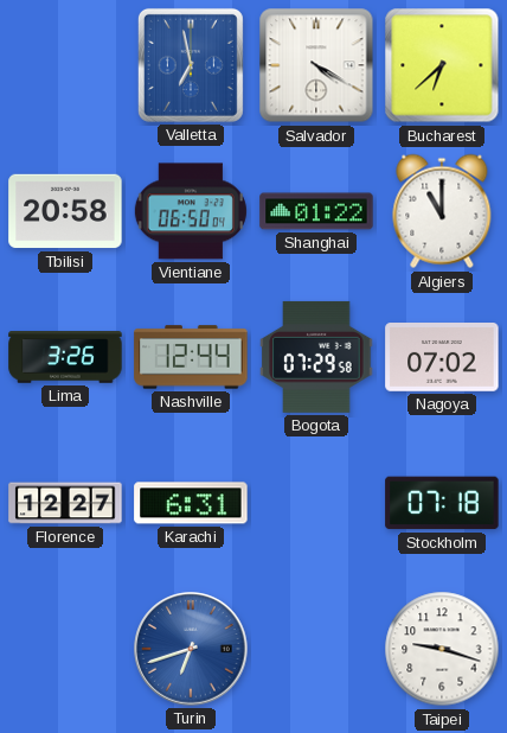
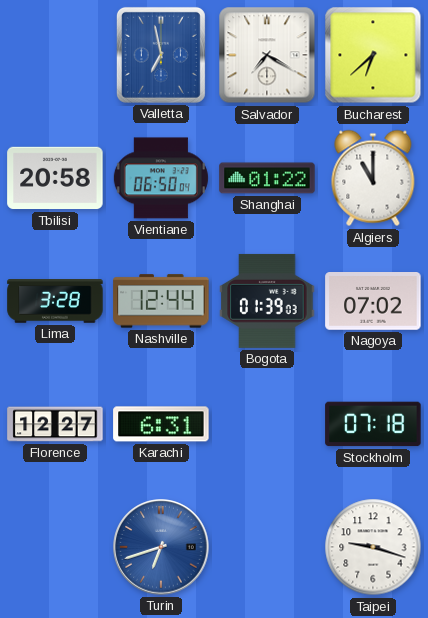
Salvador: 4:20 -> 7:20 (267, 55)
Lima: 3:26 -> 3:28 (55, 301)
Bogota: 07:29 -> 01:39 (267, 301)
